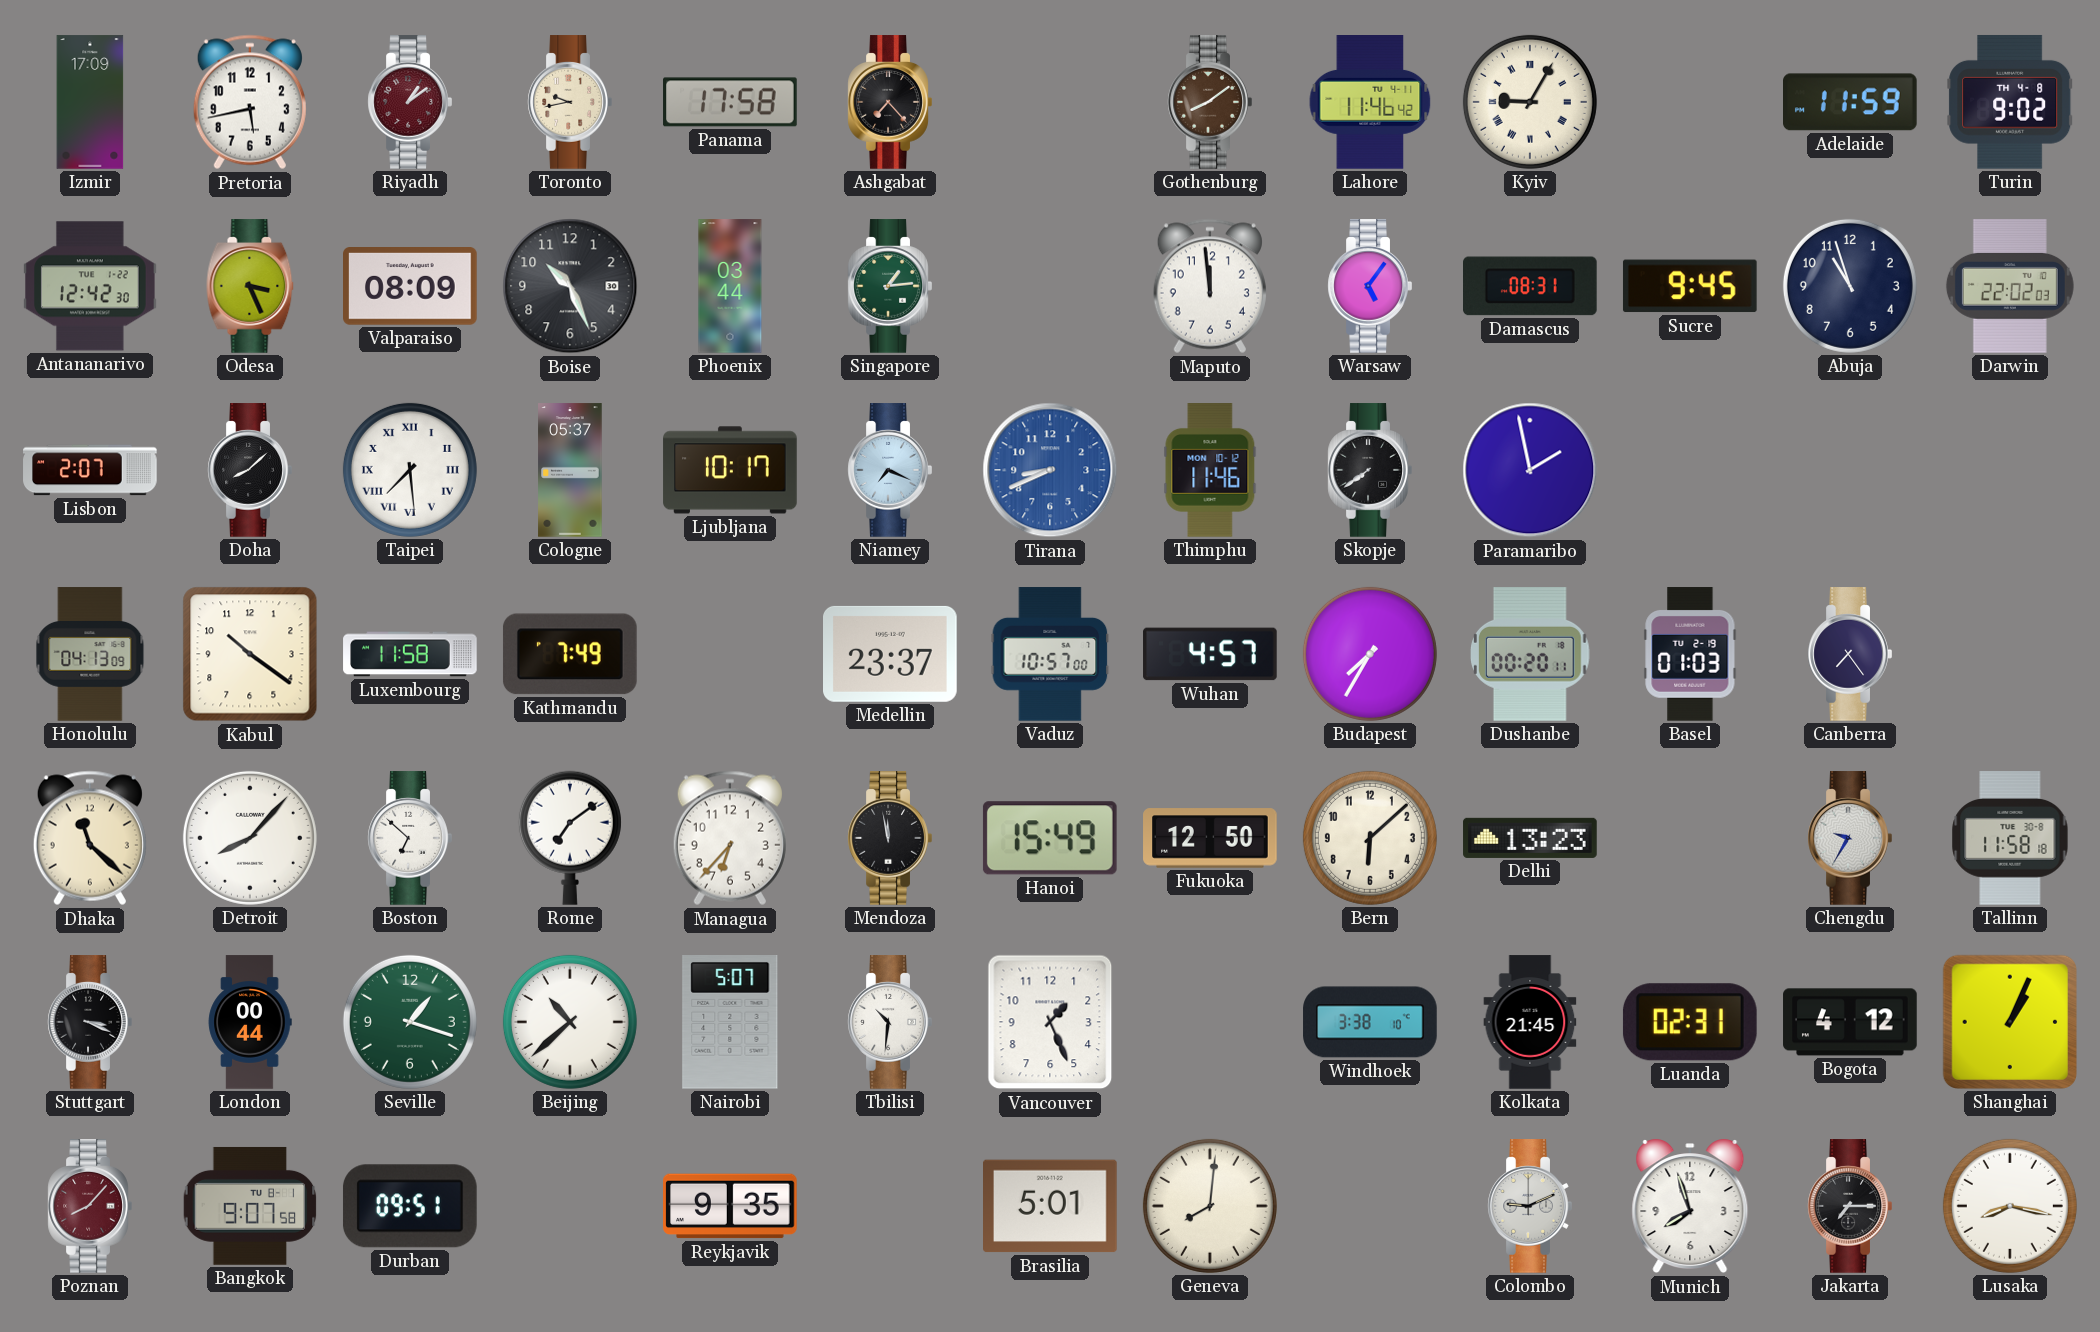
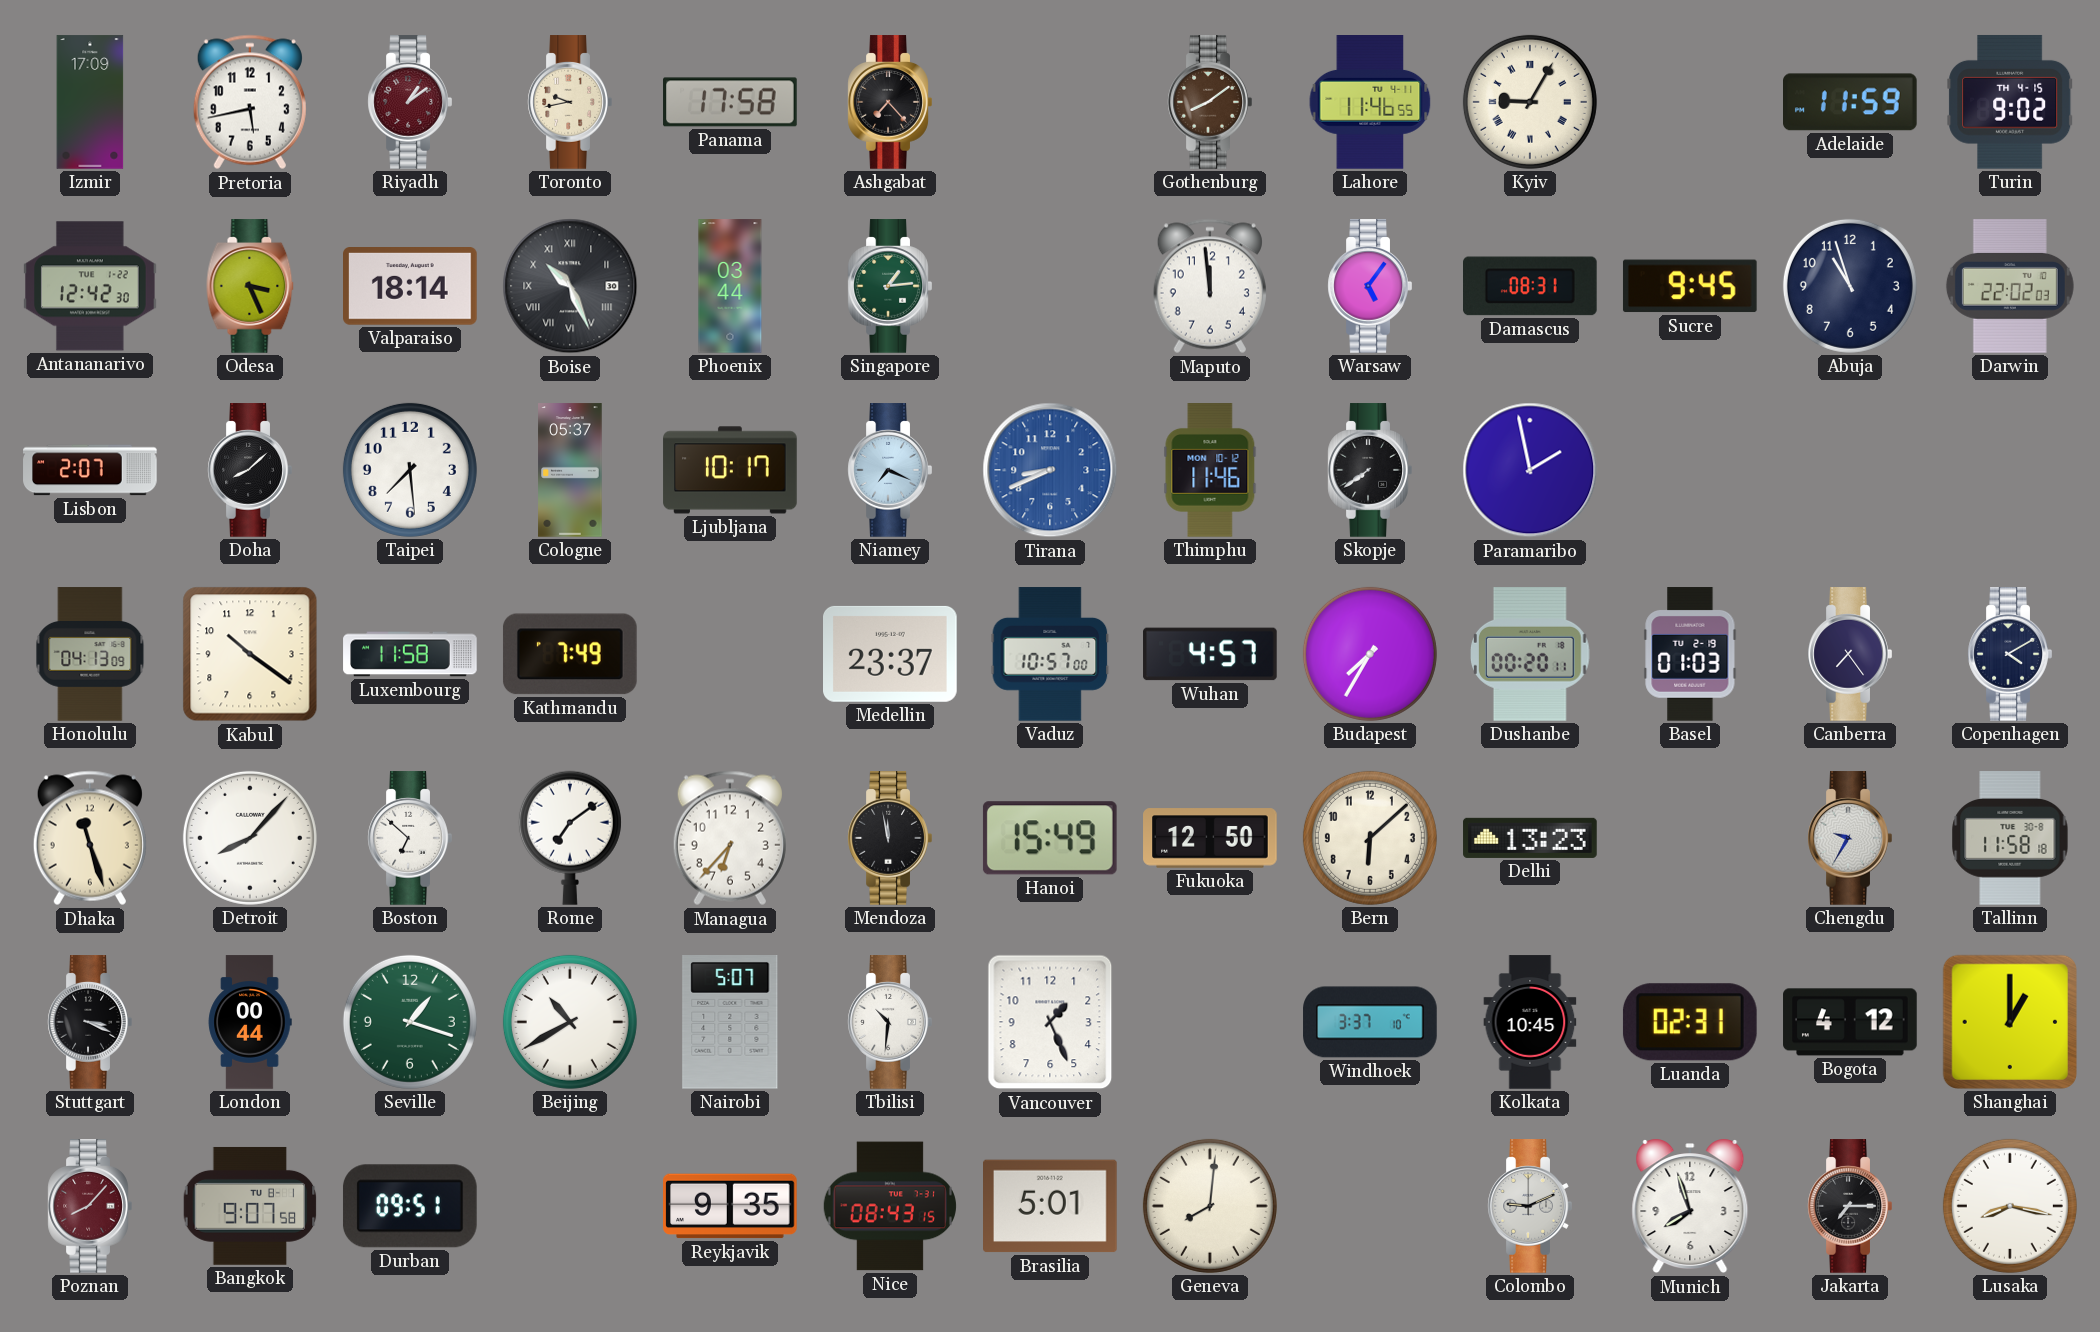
Lahore: 11:46:42 -> 11:46:55 (1370, 102)
Turin date: TH 4-8 -> TH 4-15 (2010, 102)
Valparaiso: 08:09 -> 18:14 (411, 287)
Boise numerals: Arabic -> Roman (570, 286)
Taipei numerals: Roman -> Arabic (410, 470)
Copenhagen: none -> 4:10 (2010, 654)
Dhaka: 11:22 -> 11:27 (90, 838)
Beijing: 10:38 -> 10:40 (570, 1022)
Windhoek: 3:38 -> 3:37 (1370, 1022)
Kolkata: 21:45 -> 10:45 (1530, 1022)
Shanghai: 1:04 -> 1:00 (2010, 1022)
Nice: none -> 08:43 (889, 1206)
